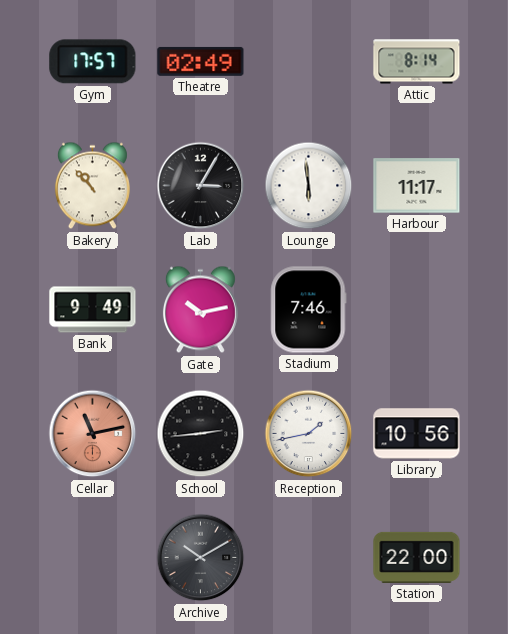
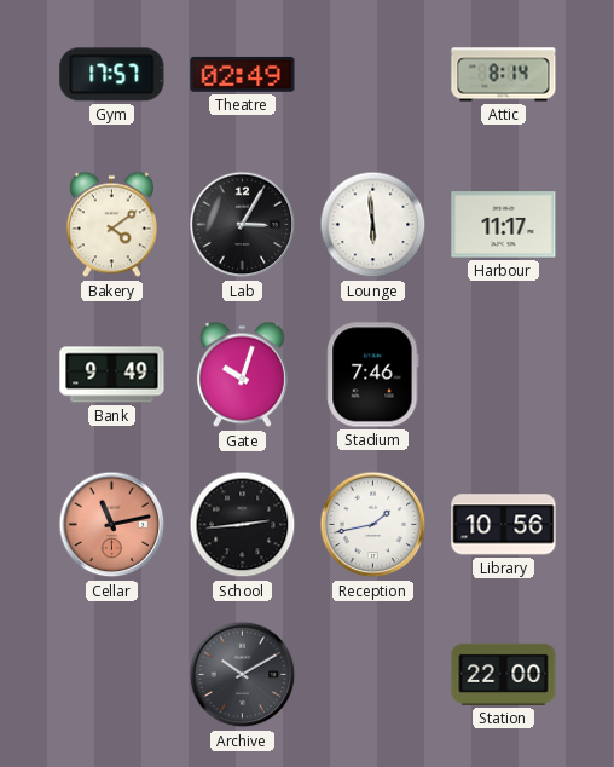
Bakery: 10:53 -> 4:09 (111, 225)
Gate: 10:13 -> 10:03 (242, 375)
